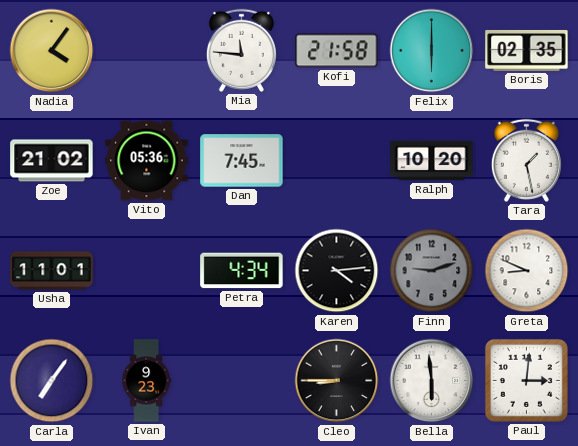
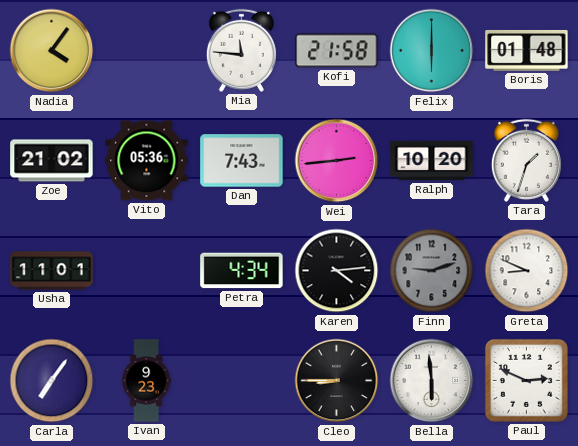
Boris: 02:35 -> 01:48 (527, 50)
Dan: 7:45 -> 7:43 (242, 161)
Wei: none -> 2:44 (337, 161)
Tara: 1:28 -> 1:33 (526, 160)
Paul: 3:01 -> 2:49 (526, 380)
